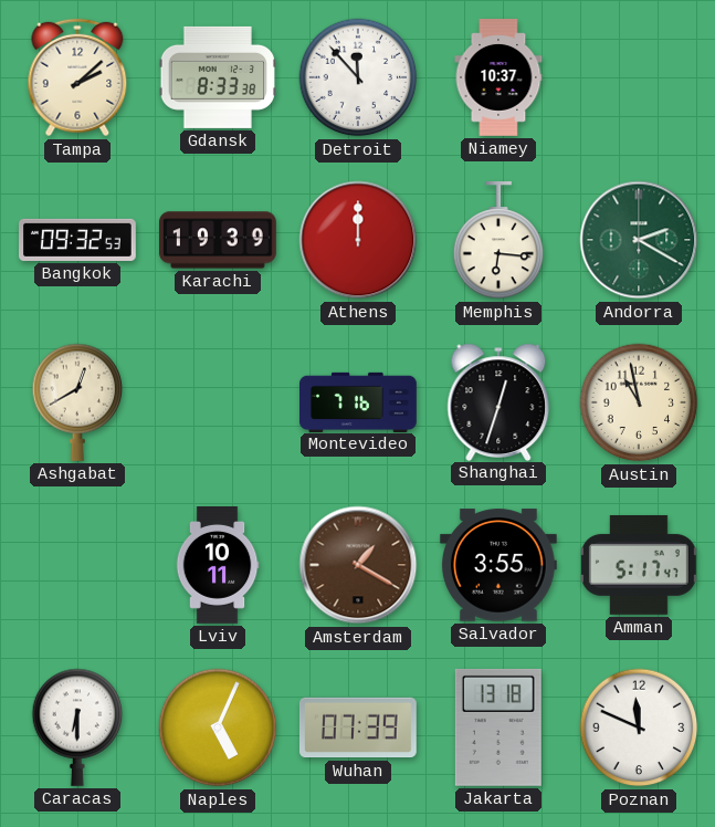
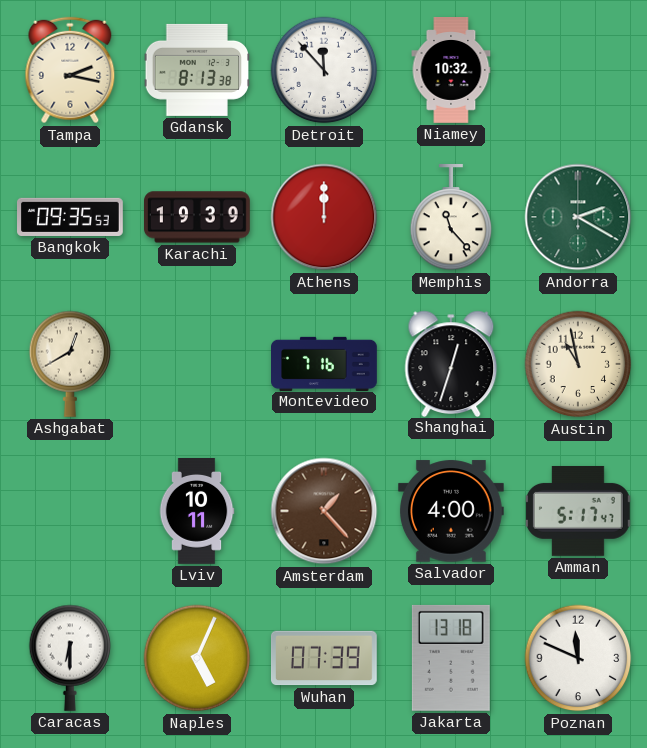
Tampa: 2:08 -> 2:17 (70, 70)
Gdansk: 8:33 -> 8:13 (197, 70)
Niamey: 10:37 -> 10:32 (451, 71)
Bangkok: 09:32 -> 09:35 (71, 217)
Memphis: 6:16 -> 11:23 (451, 217)
Amsterdam: 1:20 -> 1:23 (324, 511)
Salvador: 3:55 -> 4:00 (451, 511)
